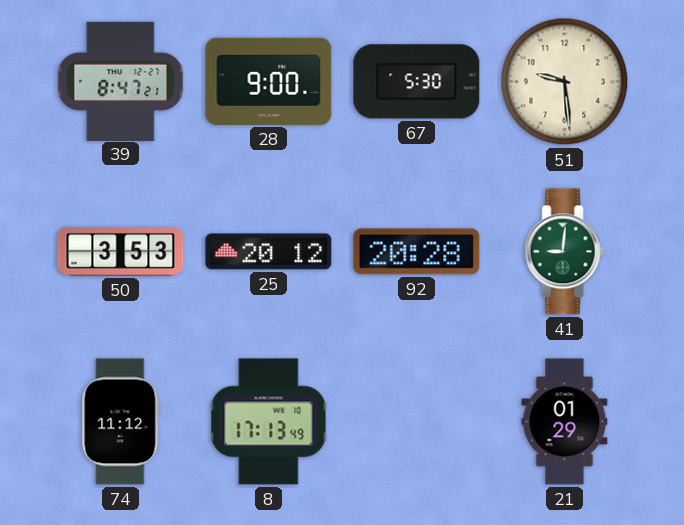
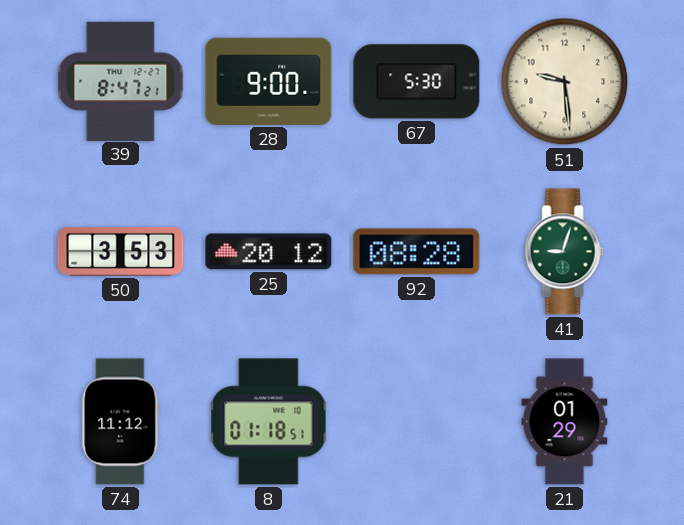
92: 20:28 -> 08:28 (417, 252)
41: 9:01 -> 9:03 (565, 252)
8: 17:13 -> 01:18 (269, 422)
